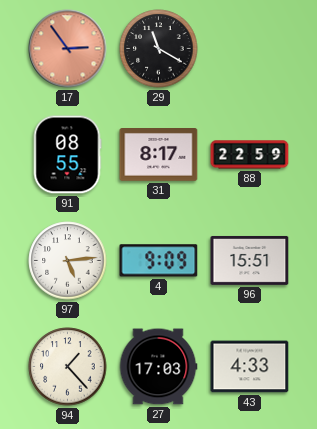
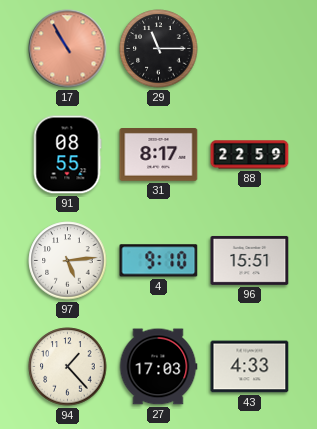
17: 2:54 -> 10:55 (68, 49)
29: 11:20 -> 11:15 (159, 49)
4: 9:09 -> 9:10 (159, 261)
